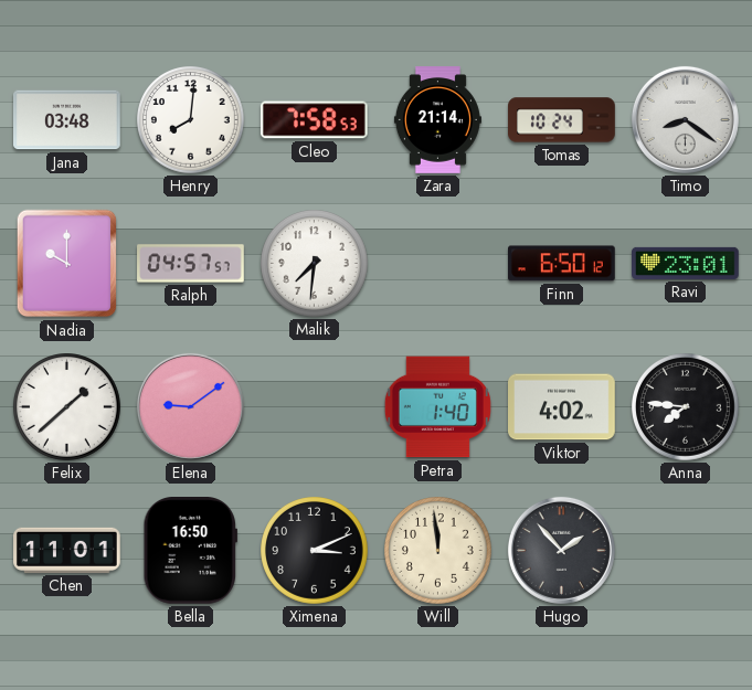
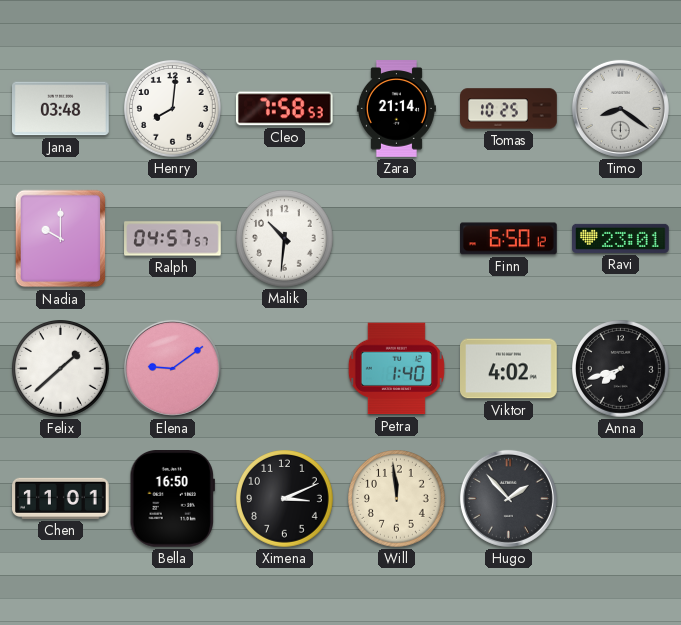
Tomas: 10:24 -> 10:25 (509, 109)
Malik: 7:31 -> 10:31 (285, 239)
Anna: 7:46 -> 7:42 (621, 369)
